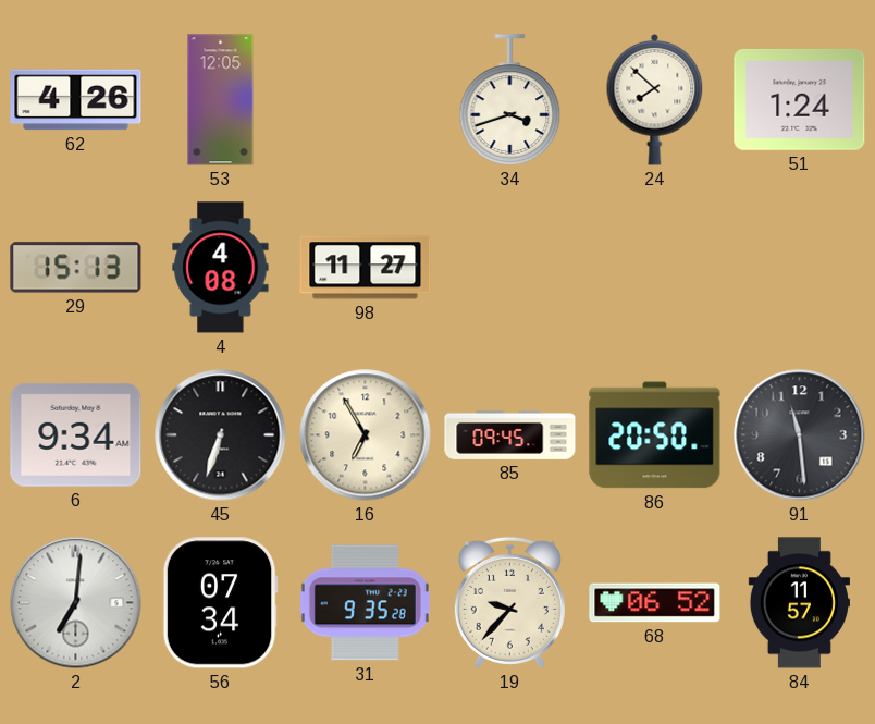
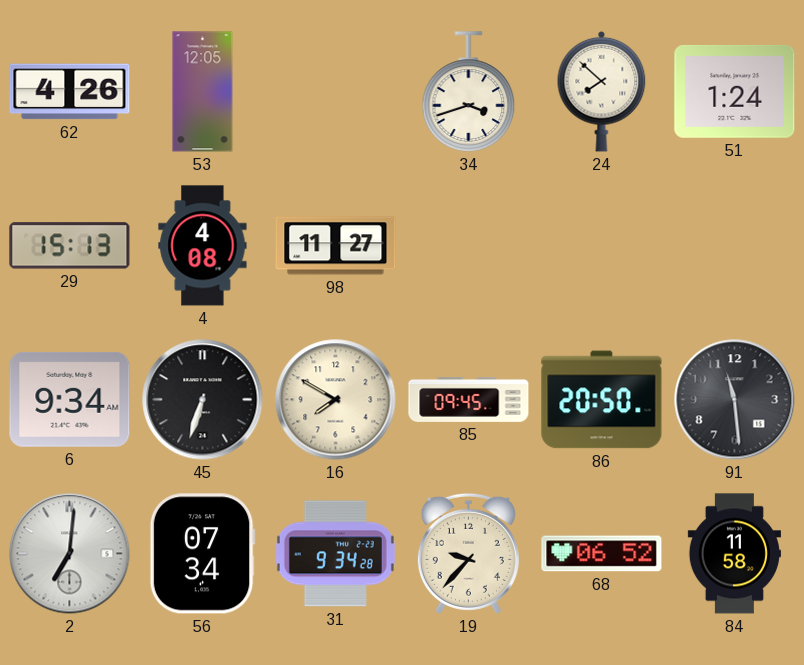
16: 6:55 -> 7:50 (336, 400)
31: 9:35 -> 9:34 (335, 554)
84: 11:57 -> 11:58 (734, 554)
